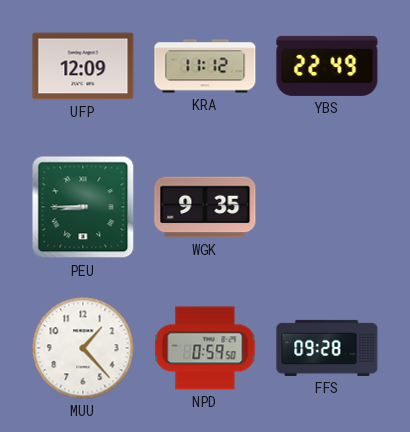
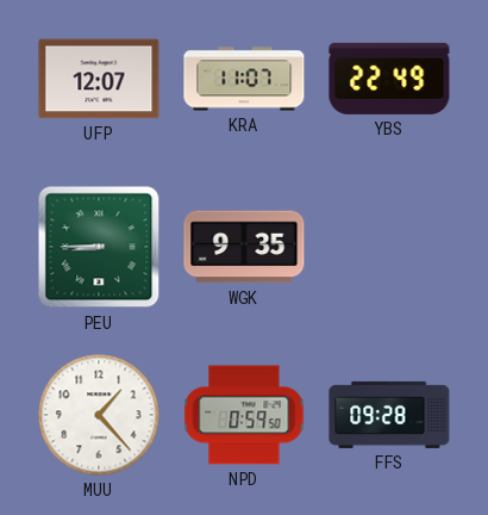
UFP: 12:09 -> 12:07 (99, 79)
KRA: 11:12 -> 11:07 (244, 79)
